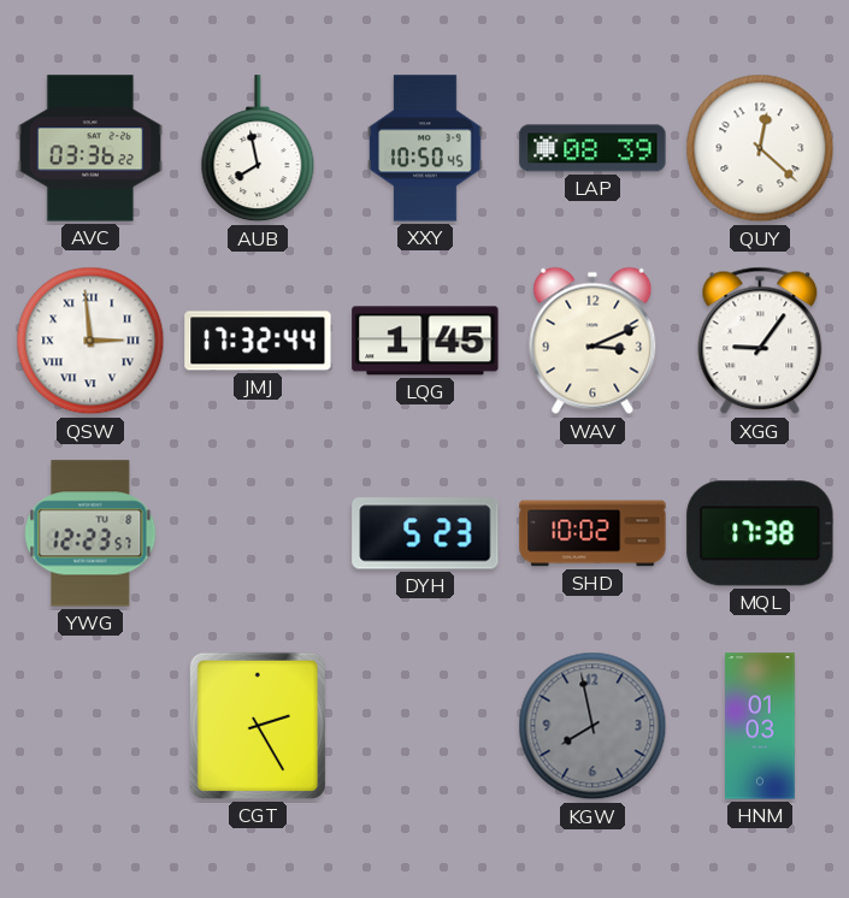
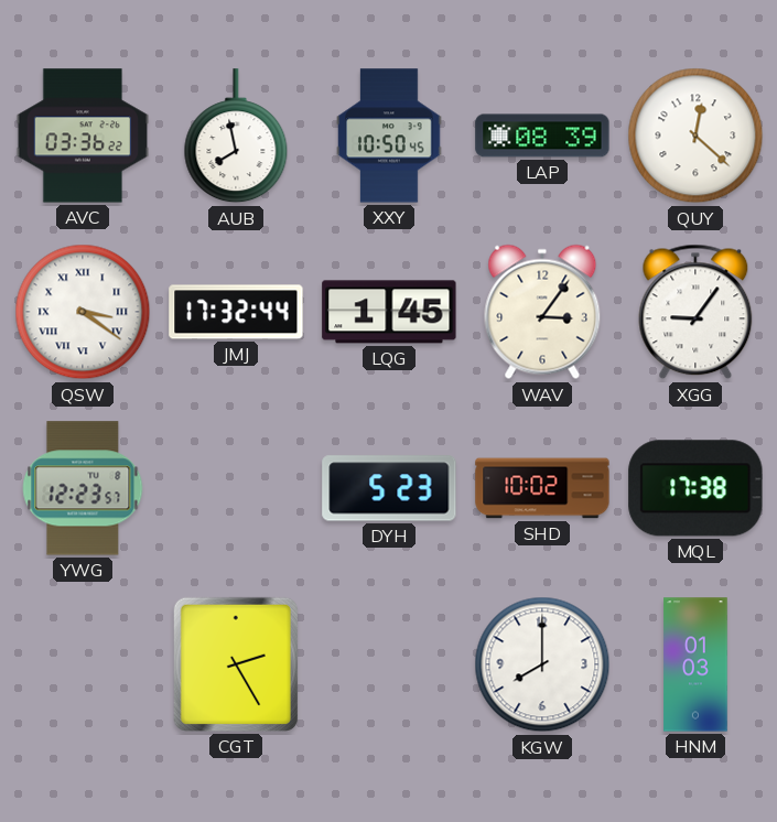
QSW: 2:59 -> 3:21 (83, 312)
WAV: 3:11 -> 3:06 (542, 312)
KGW: 7:58 -> 8:00 (542, 664)
KGW dial: grey -> white (542, 664)
